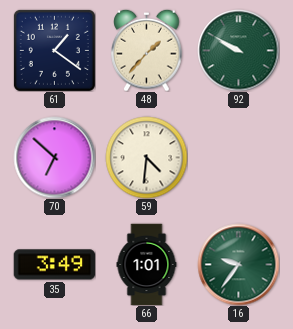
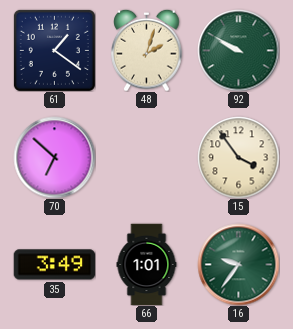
48: 1:37 -> 2:03 (147, 50)
59: 4:31 -> none (146, 157)
15: none -> 3:54 (238, 157)
